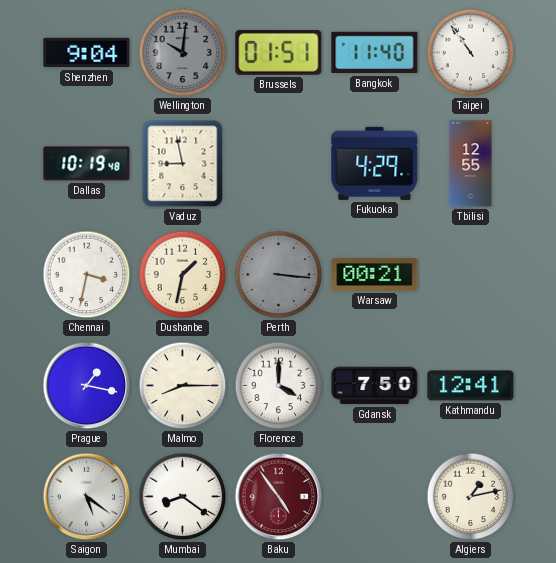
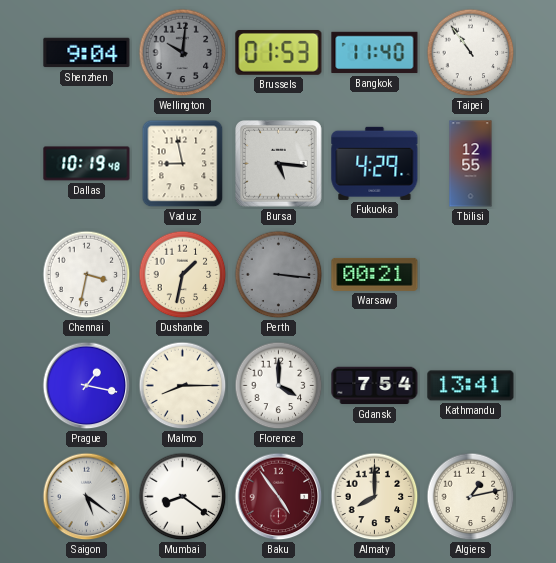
Brussels: 01:51 -> 01:53 (279, 52)
Bursa: none -> 5:16 (279, 164)
Gdansk: 7:50 -> 7:54 (375, 386)
Kathmandu: 12:41 -> 13:41 (471, 386)
Almaty: none -> 8:00 (375, 497)
